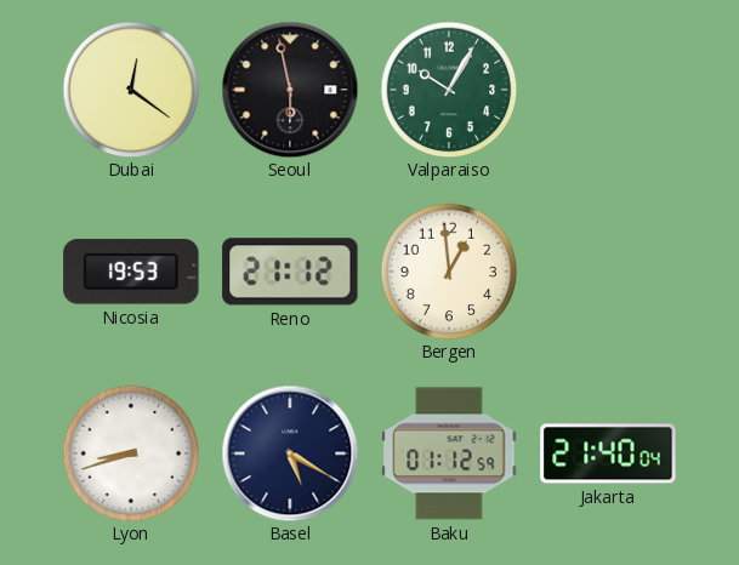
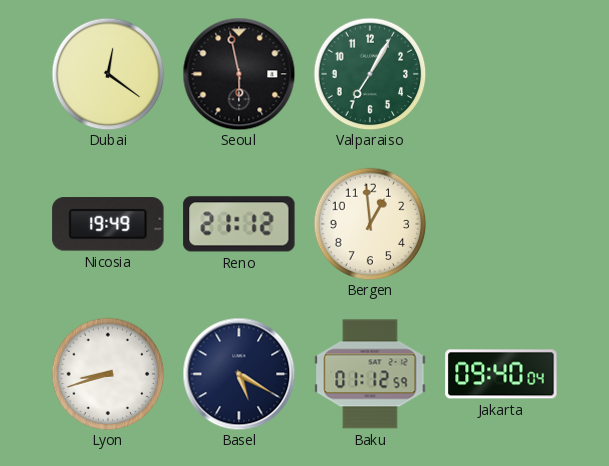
Valparaiso: 10:05 -> 7:05 (370, 74)
Nicosia: 19:53 -> 19:49 (108, 224)
Jakarta: 21:40 -> 09:40 (501, 374)
